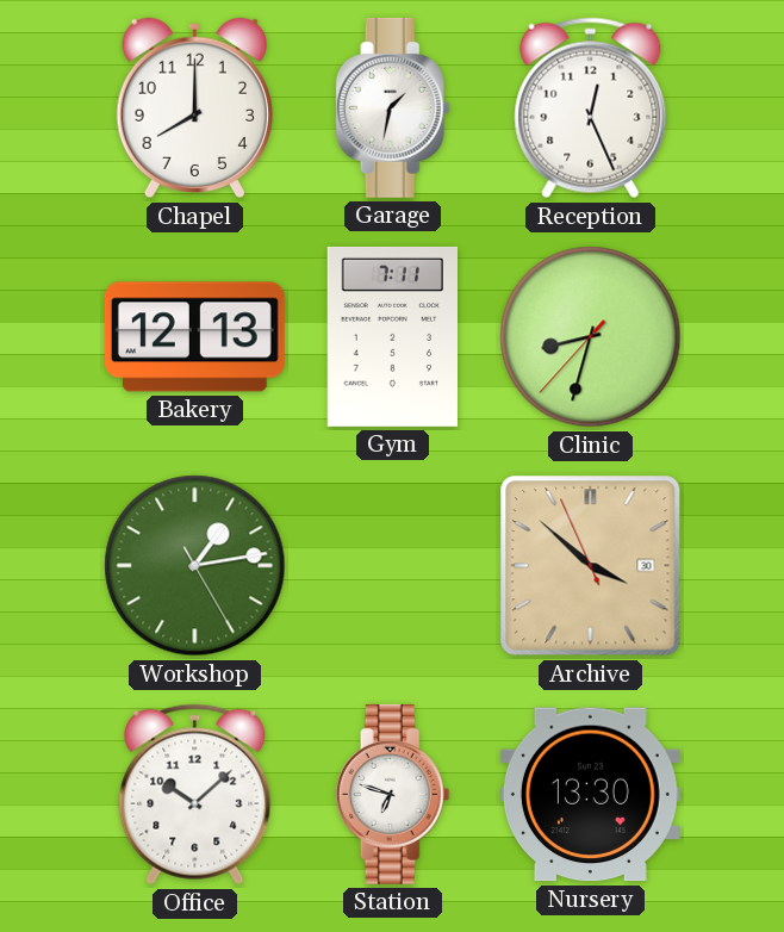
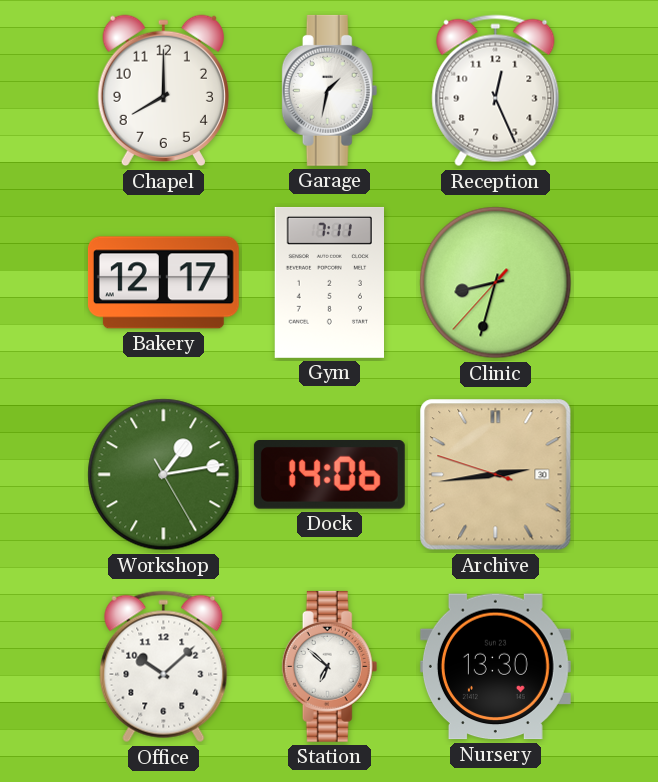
Bakery: 12:13 -> 12:17 (163, 283)
Dock: none -> 14:06 (329, 475)
Archive: 3:51 -> 2:43 (496, 475)
Station: 6:48 -> 6:52 (330, 666)
